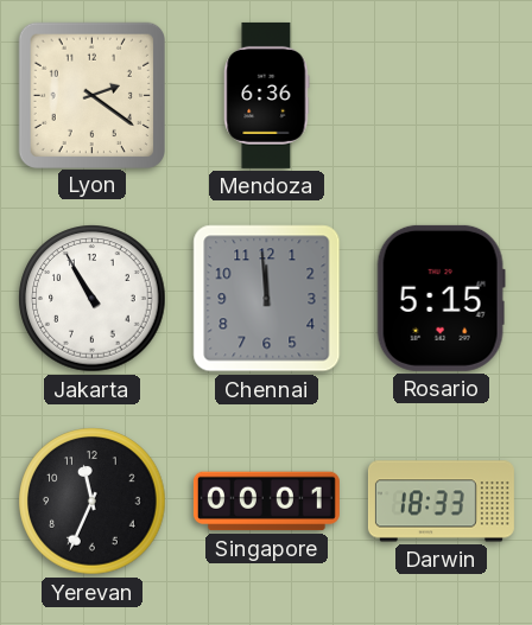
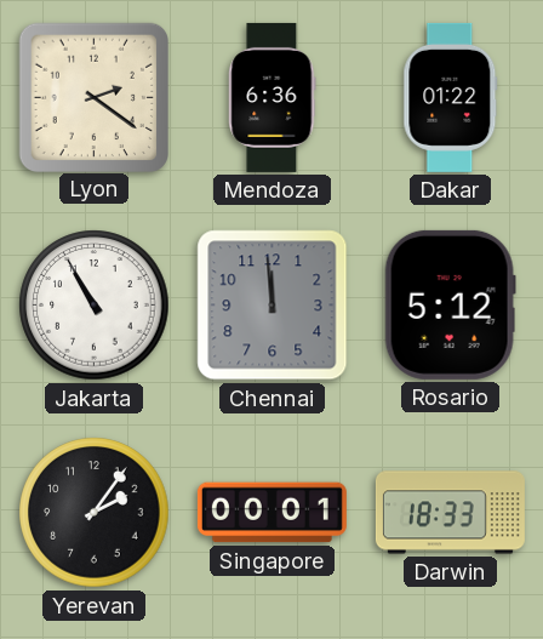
Dakar: none -> 01:22 (451, 97)
Rosario: 5:15 -> 5:12 (450, 304)
Yerevan: 11:34 -> 2:06 (95, 513)
